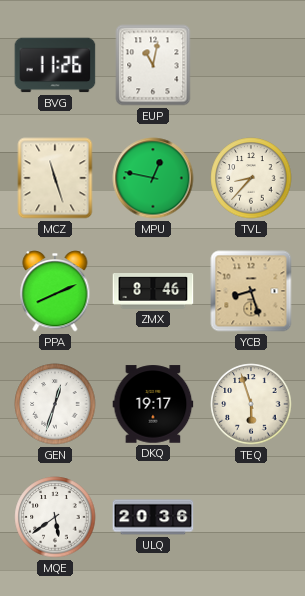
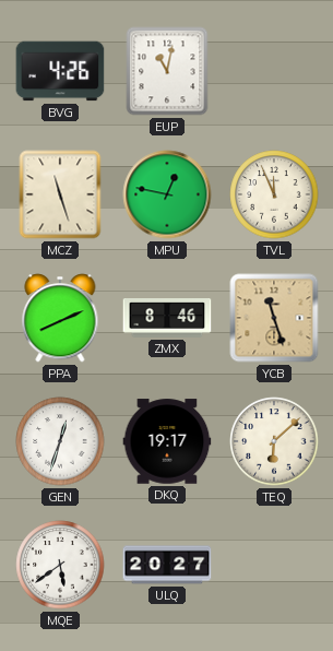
BVG: 11:26 -> 4:26 (60, 71)
TVL: 8:37 -> 11:56 (274, 194)
YCB: 8:27 -> 11:27 (274, 318)
TEQ: 5:57 -> 6:08 (274, 441)
ULQ: 20:36 -> 20:27 (167, 565)
